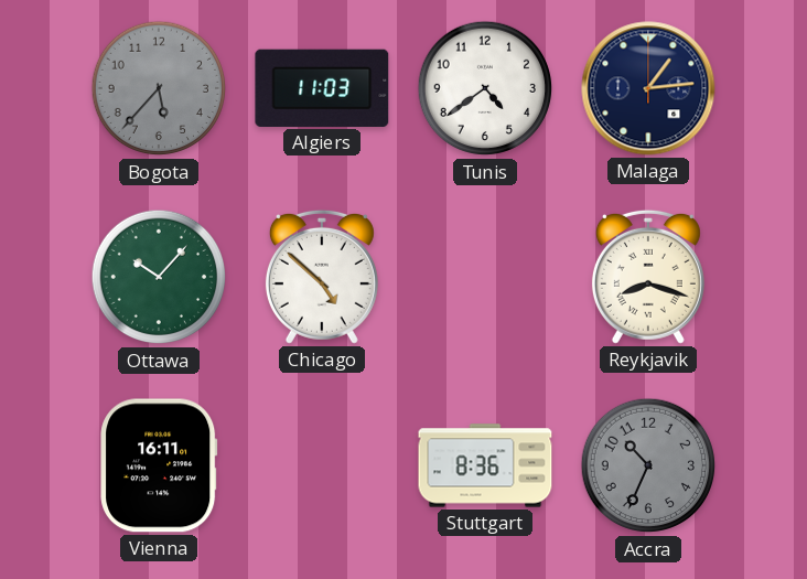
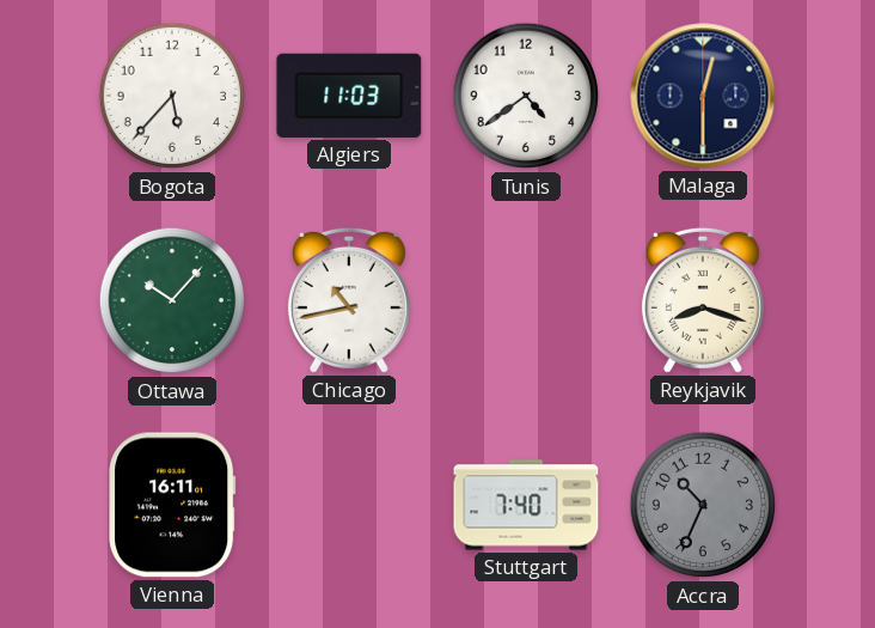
Bogota dial: grey -> white (172, 96)
Malaga: 1:14 -> 12:30 (703, 96)
Chicago: 4:52 -> 10:43 (349, 300)
Stuttgart: 8:36 -> 7:40 (526, 505)
